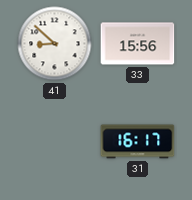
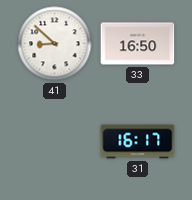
33: 15:56 -> 16:50 (138, 44)
